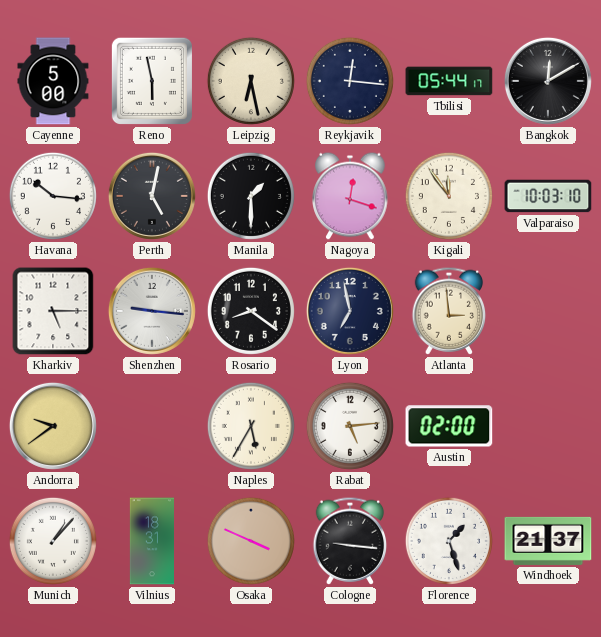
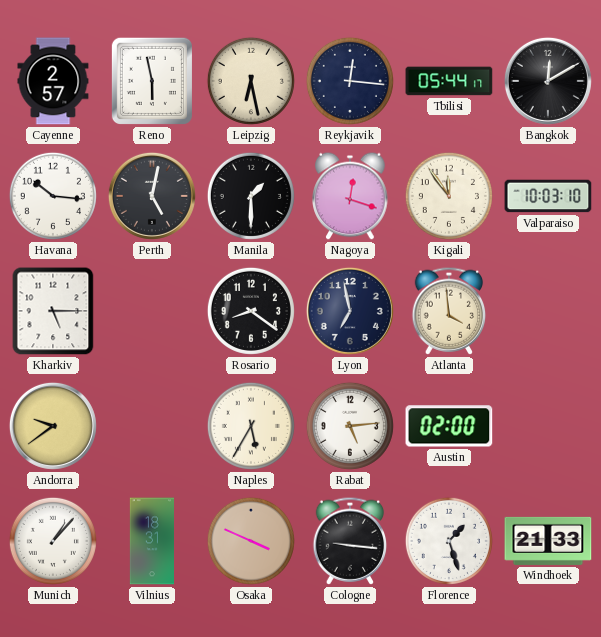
Cayenne: 5:00 -> 2:57 (53, 81)
Shenzhen: 9:16 -> none (152, 311)
Atlanta: 2:59 -> 3:59 (449, 311)
Windhoek: 21:37 -> 21:33 (548, 541)
